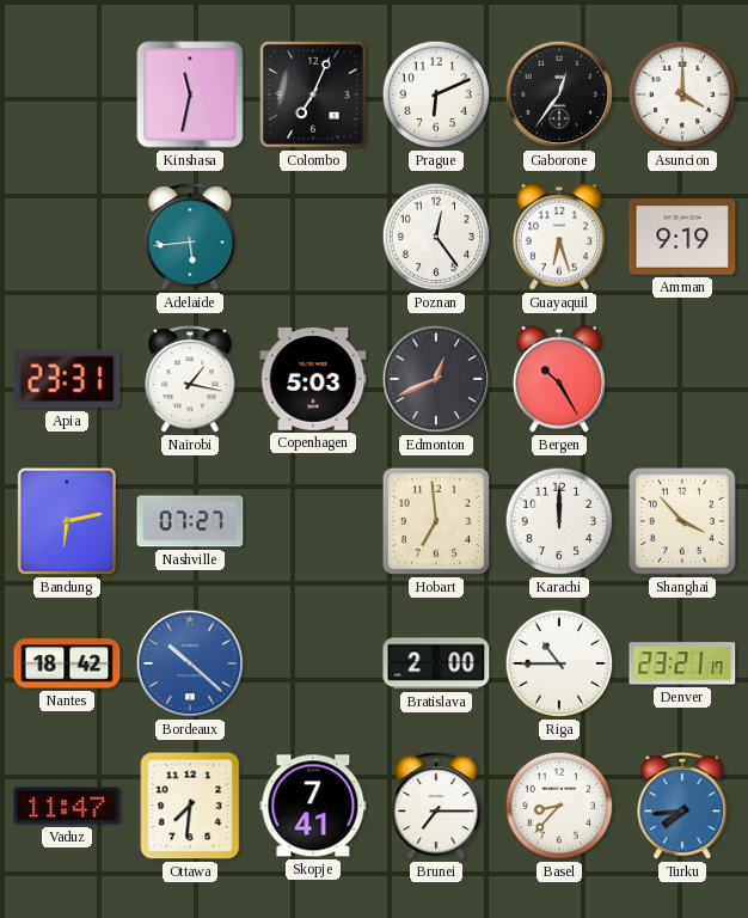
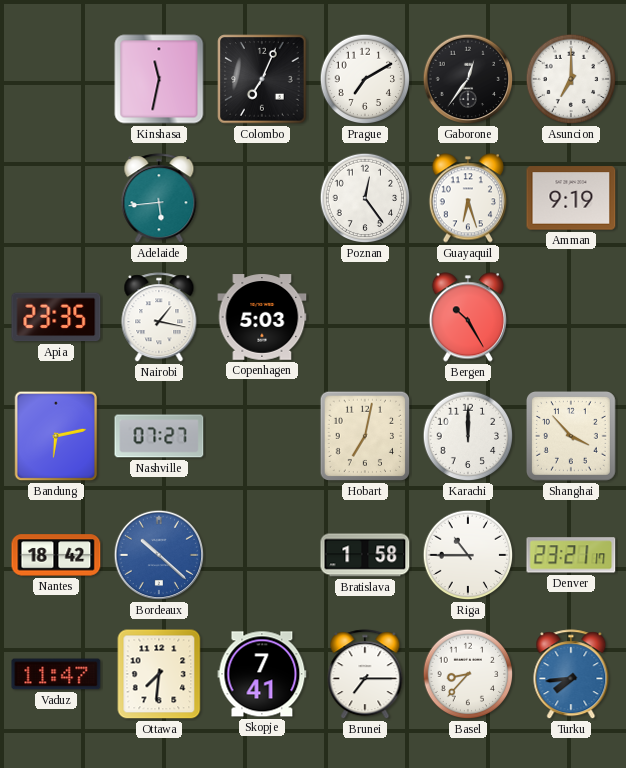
Prague: 6:11 -> 7:10 (365, 79)
Asuncion: 4:00 -> 7:00 (571, 79)
Apia: 23:31 -> 23:35 (56, 317)
Edmonton: 12:41 -> none (436, 379)
Hobart: 6:59 -> 7:02 (365, 436)
Bratislava: 2:00 -> 1:58 (365, 555)
